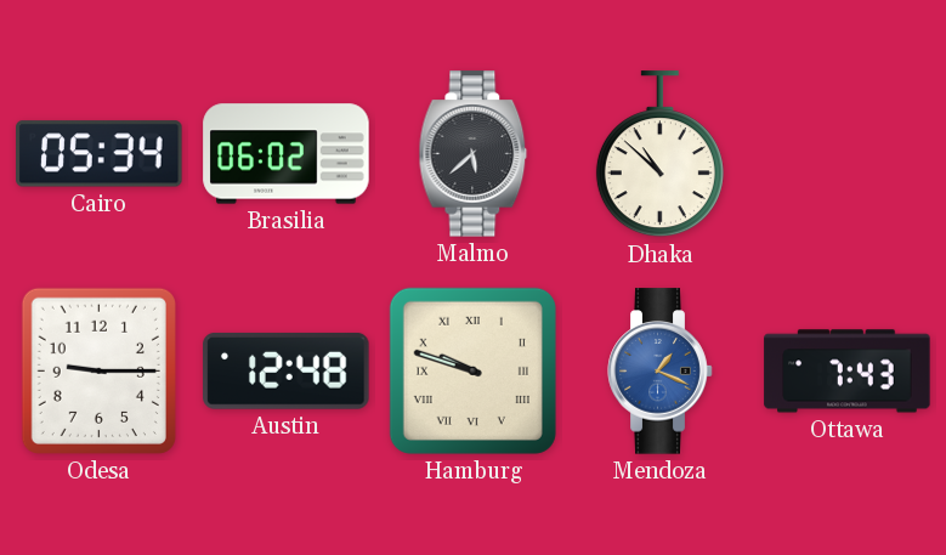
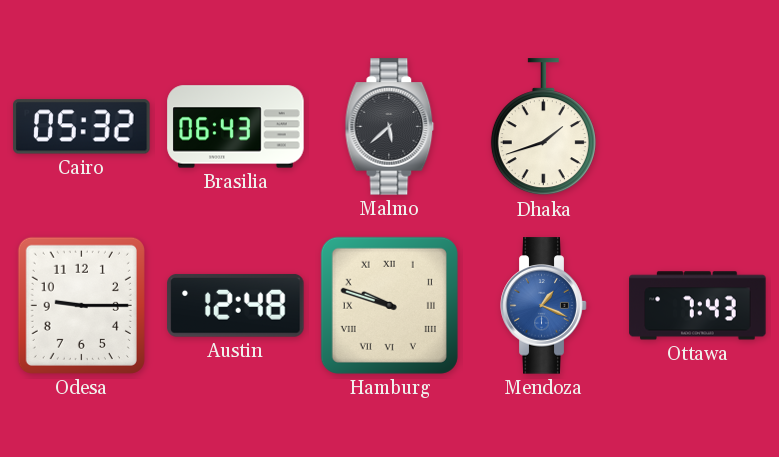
Cairo: 05:34 -> 05:32 (82, 127)
Brasilia: 06:02 -> 06:43 (236, 127)
Dhaka: 10:52 -> 1:42 (543, 127)
